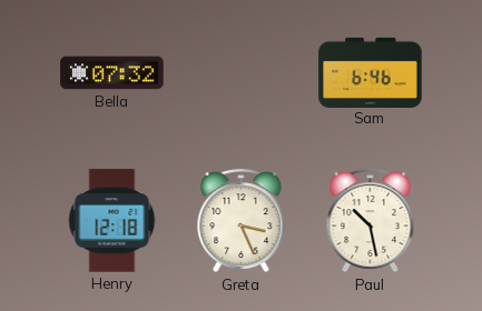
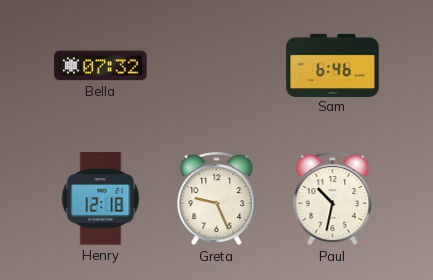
Greta: 3:26 -> 9:26 (217, 199)
Paul: 10:28 -> 10:32 (333, 199)
